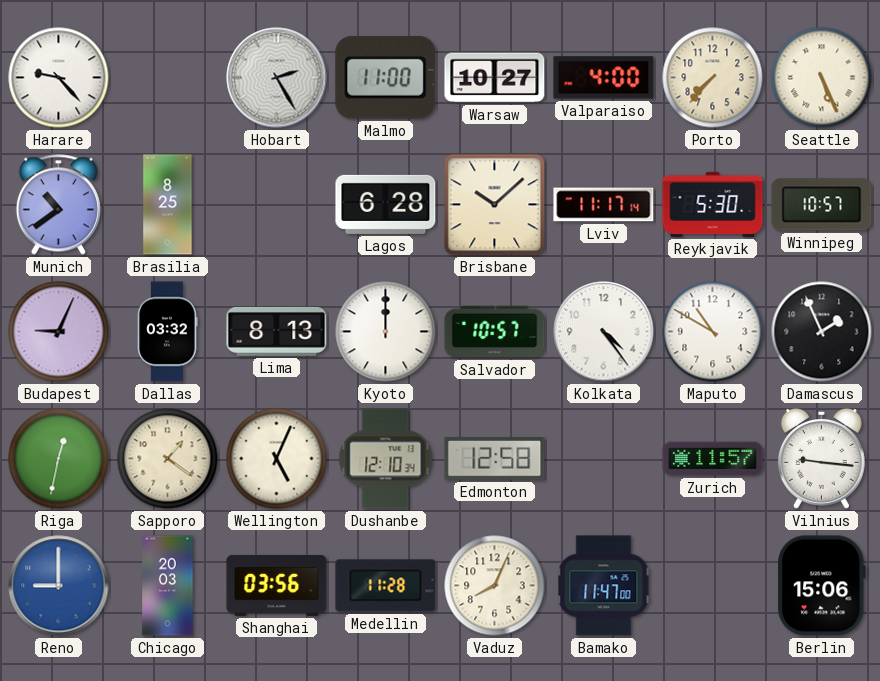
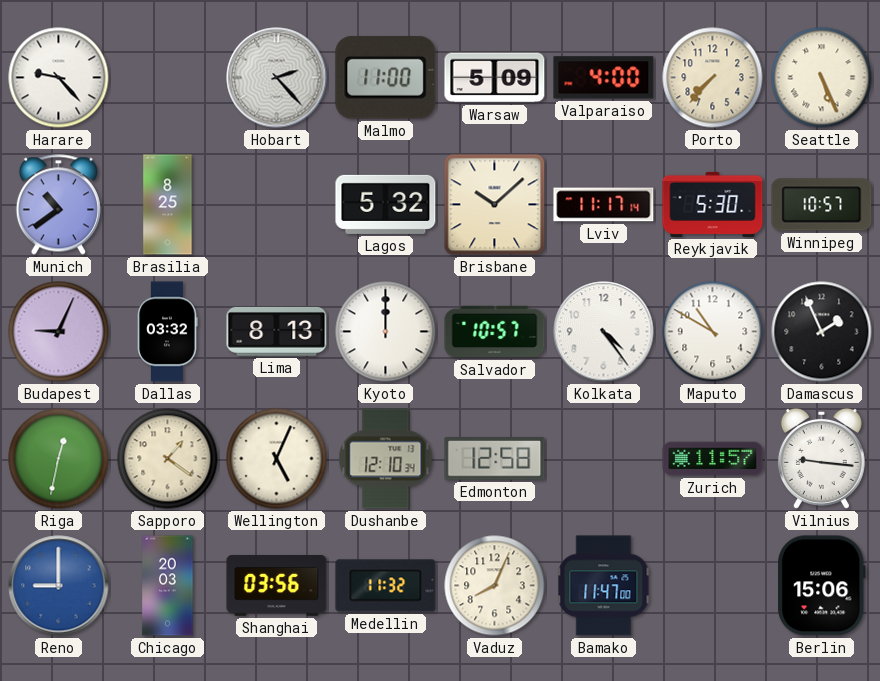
Hobart: 2:25 -> 2:23 (277, 78)
Warsaw: 10:27 -> 5:09 (495, 78)
Lagos: 6:28 -> 5:32 (386, 204)
Medellin: 11:28 -> 11:32 (386, 586)
